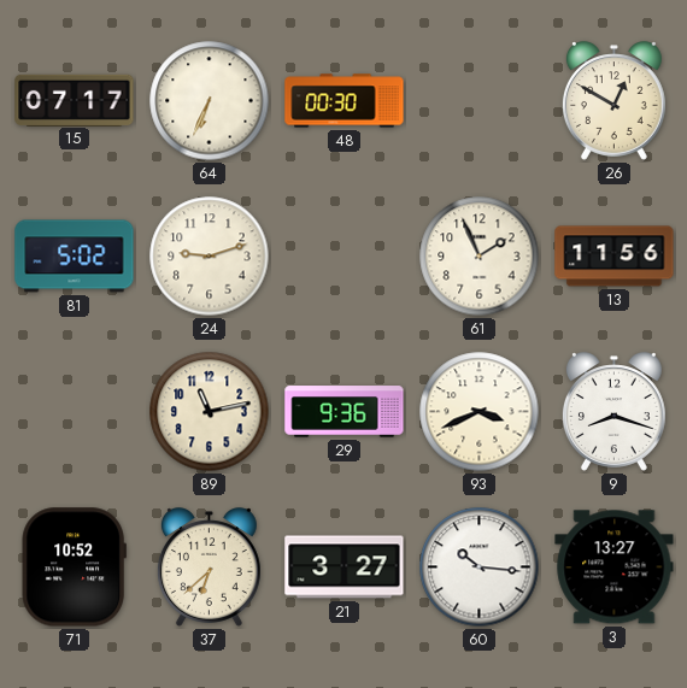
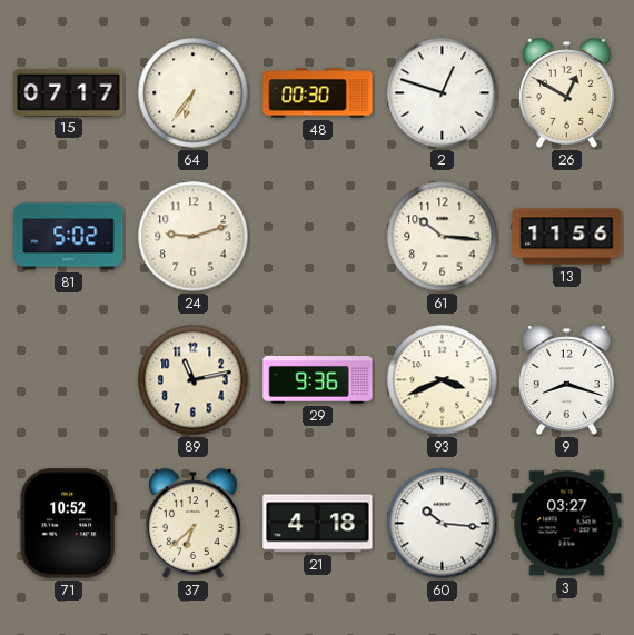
64: 6:34 -> 6:36 (194, 93)
2: none -> 12:48 (443, 93)
61: 1:56 -> 10:16 (443, 237)
21: 3:27 -> 4:18 (318, 524)
3: 13:27 -> 03:27 (567, 524)
